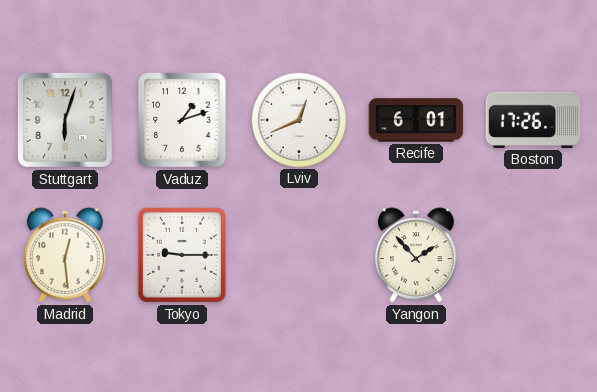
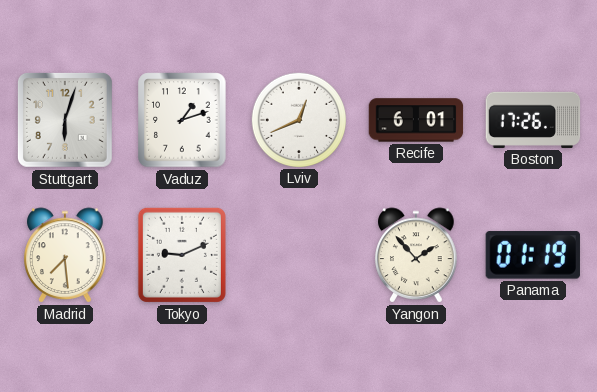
Madrid: 12:29 -> 7:29 (65, 255)
Tokyo: 9:15 -> 9:11 (182, 255)
Panama: none -> 01:19 (533, 255)
